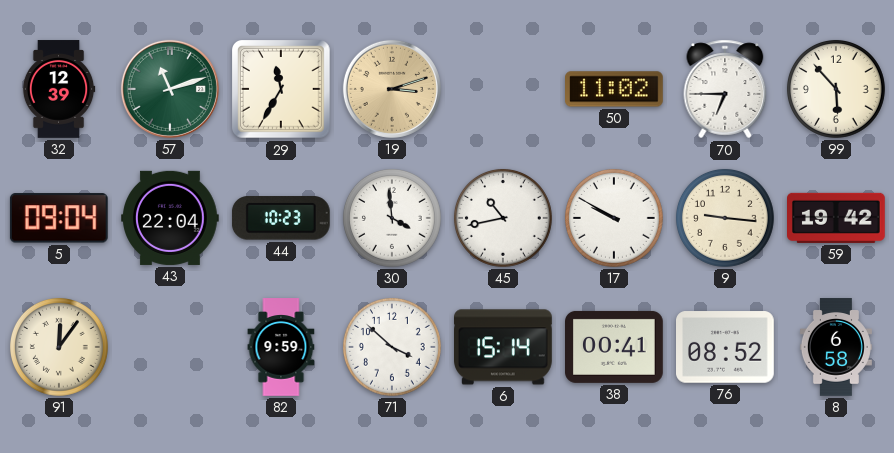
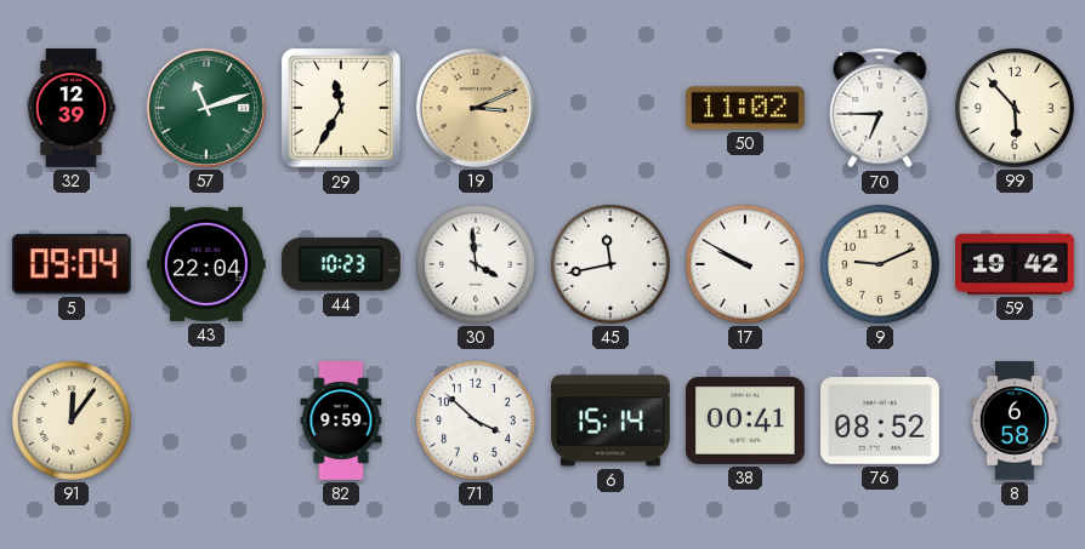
19: 3:12 -> 3:11 (476, 108)
45: 10:43 -> 11:43 (610, 264)
9: 9:16 -> 9:11 (880, 264)
